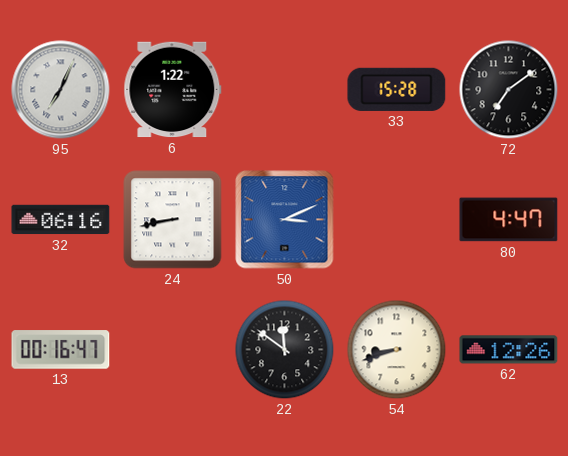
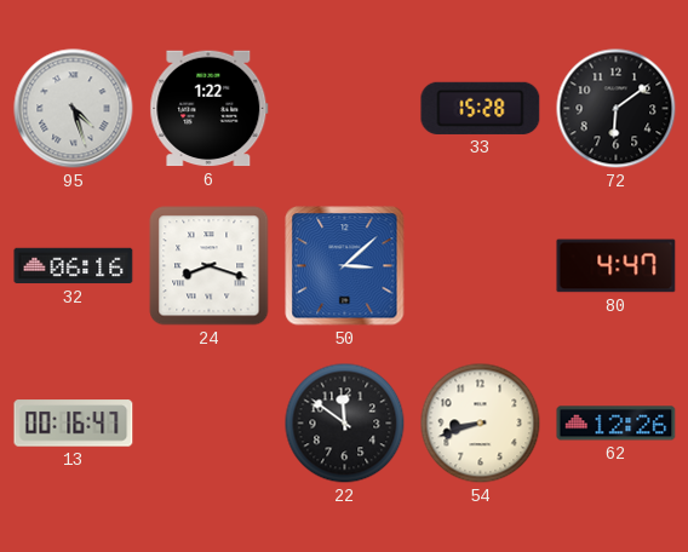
95: 7:04 -> 4:27 (74, 109)
72: 7:09 -> 6:09 (617, 109)
24: 8:43 -> 8:18 (210, 266)
50: 3:11 -> 3:08 (345, 266)
